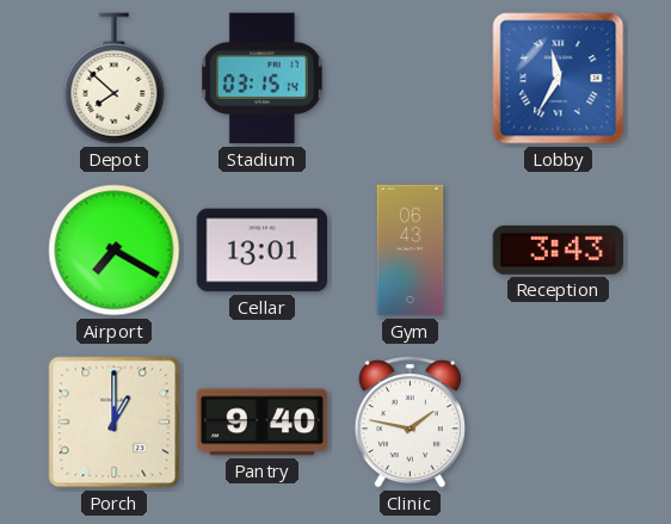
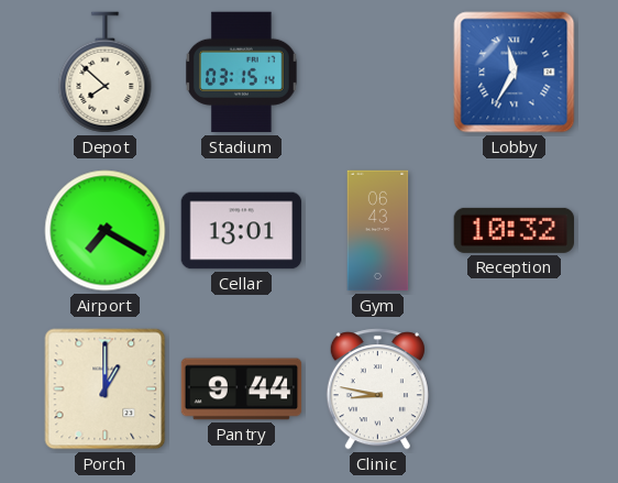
Reception: 3:43 -> 10:32 (515, 230)
Pantry: 9:40 -> 9:44 (242, 389)
Clinic: 1:47 -> 8:47 (377, 389)
